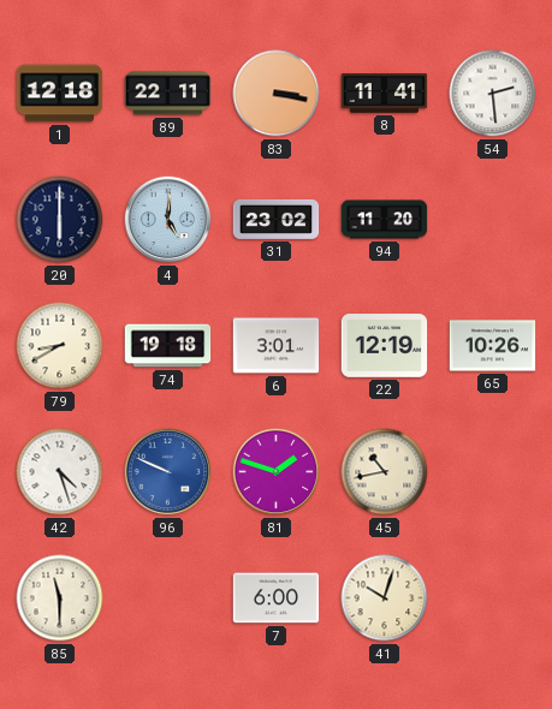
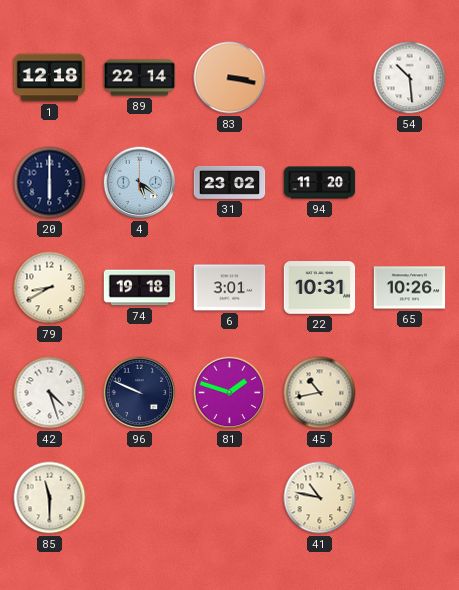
89: 22:11 -> 22:14 (140, 78)
8: 11:41 -> none (385, 94)
54: 2:29 -> 10:29 (410, 78)
4: 5:01 -> 5:21 (140, 183)
22: 12:19 -> 10:31 (320, 288)
96 dial: blue -> navy (140, 393)
7: 6:00 -> none (277, 598)
41: 10:03 -> 10:47 (320, 498)
